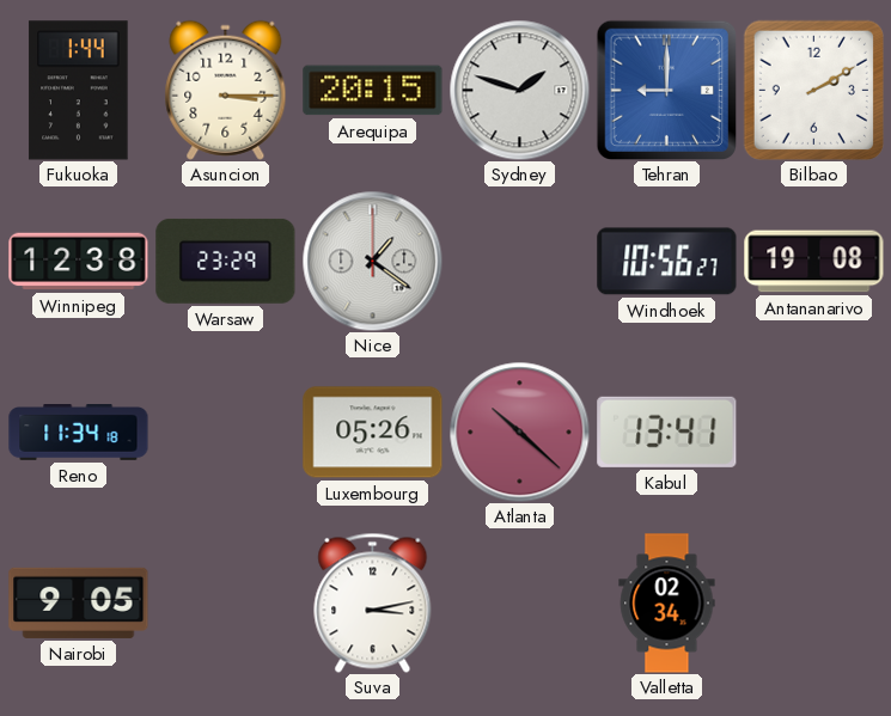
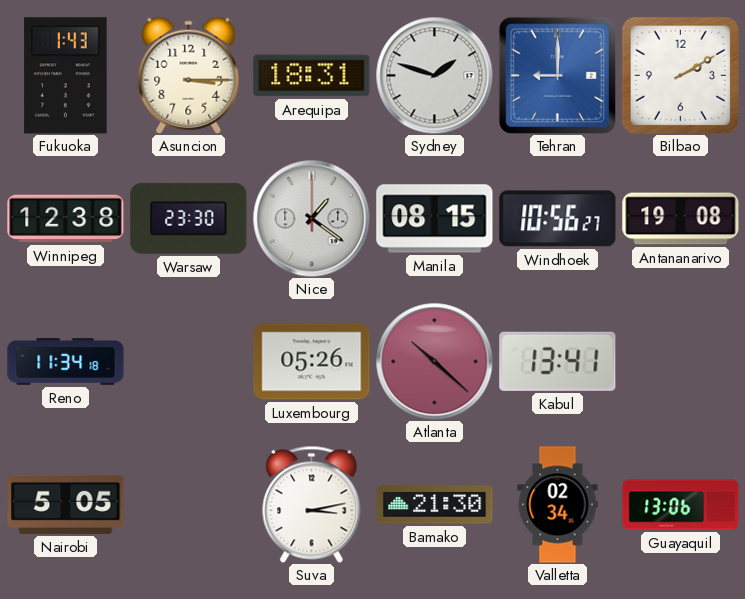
Fukuoka: 1:44 -> 1:43 (66, 76)
Arequipa: 20:15 -> 18:31 (312, 76)
Warsaw: 23:29 -> 23:30 (189, 218)
Manila: none -> 08:15 (435, 219)
Nairobi: 9:05 -> 5:05 (66, 504)
Bamako: none -> 21:30 (435, 505)
Guayaquil: none -> 13:06 (681, 505)
